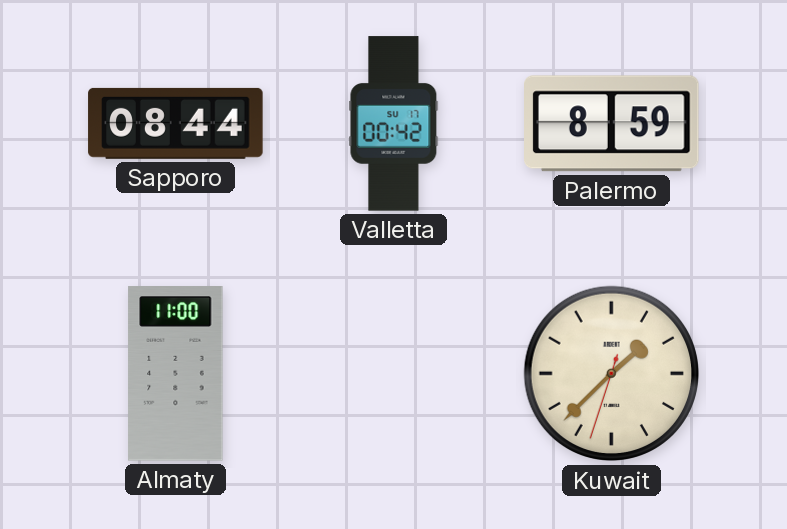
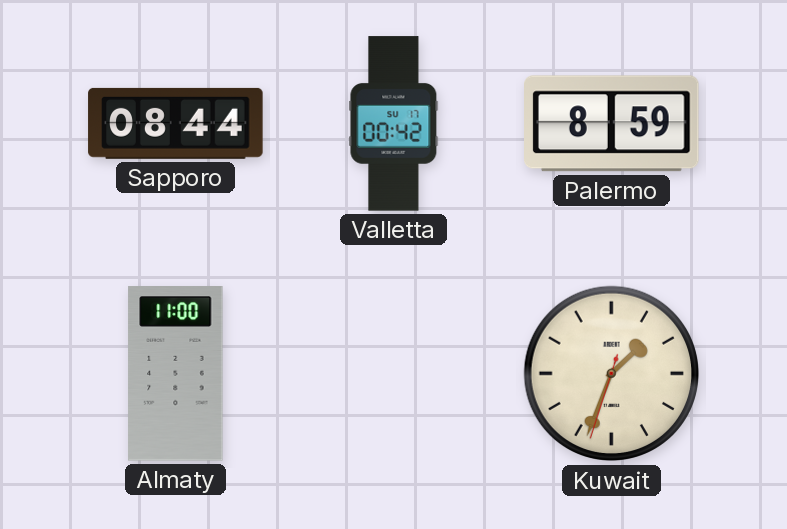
Kuwait: 1:37 -> 1:33 (612, 374)
